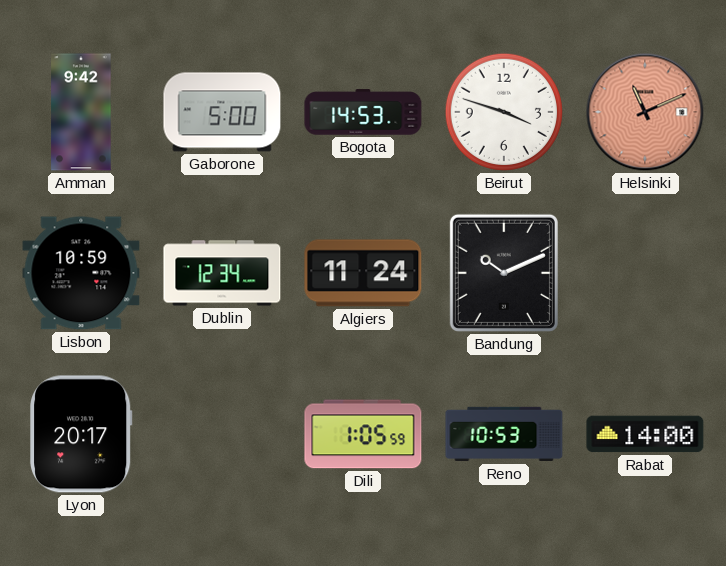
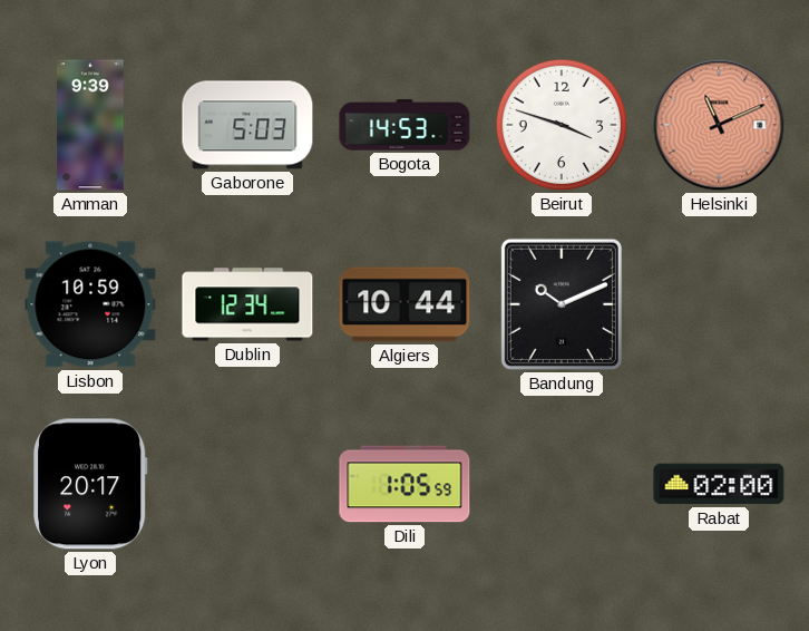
Amman: 9:42 -> 9:39 (90, 125)
Gaborone: 5:00 -> 5:03 (247, 125)
Algiers: 11:24 -> 10:44 (405, 304)
Reno: 10:53 -> none (504, 434)
Rabat: 14:00 -> 02:00 (719, 484)
